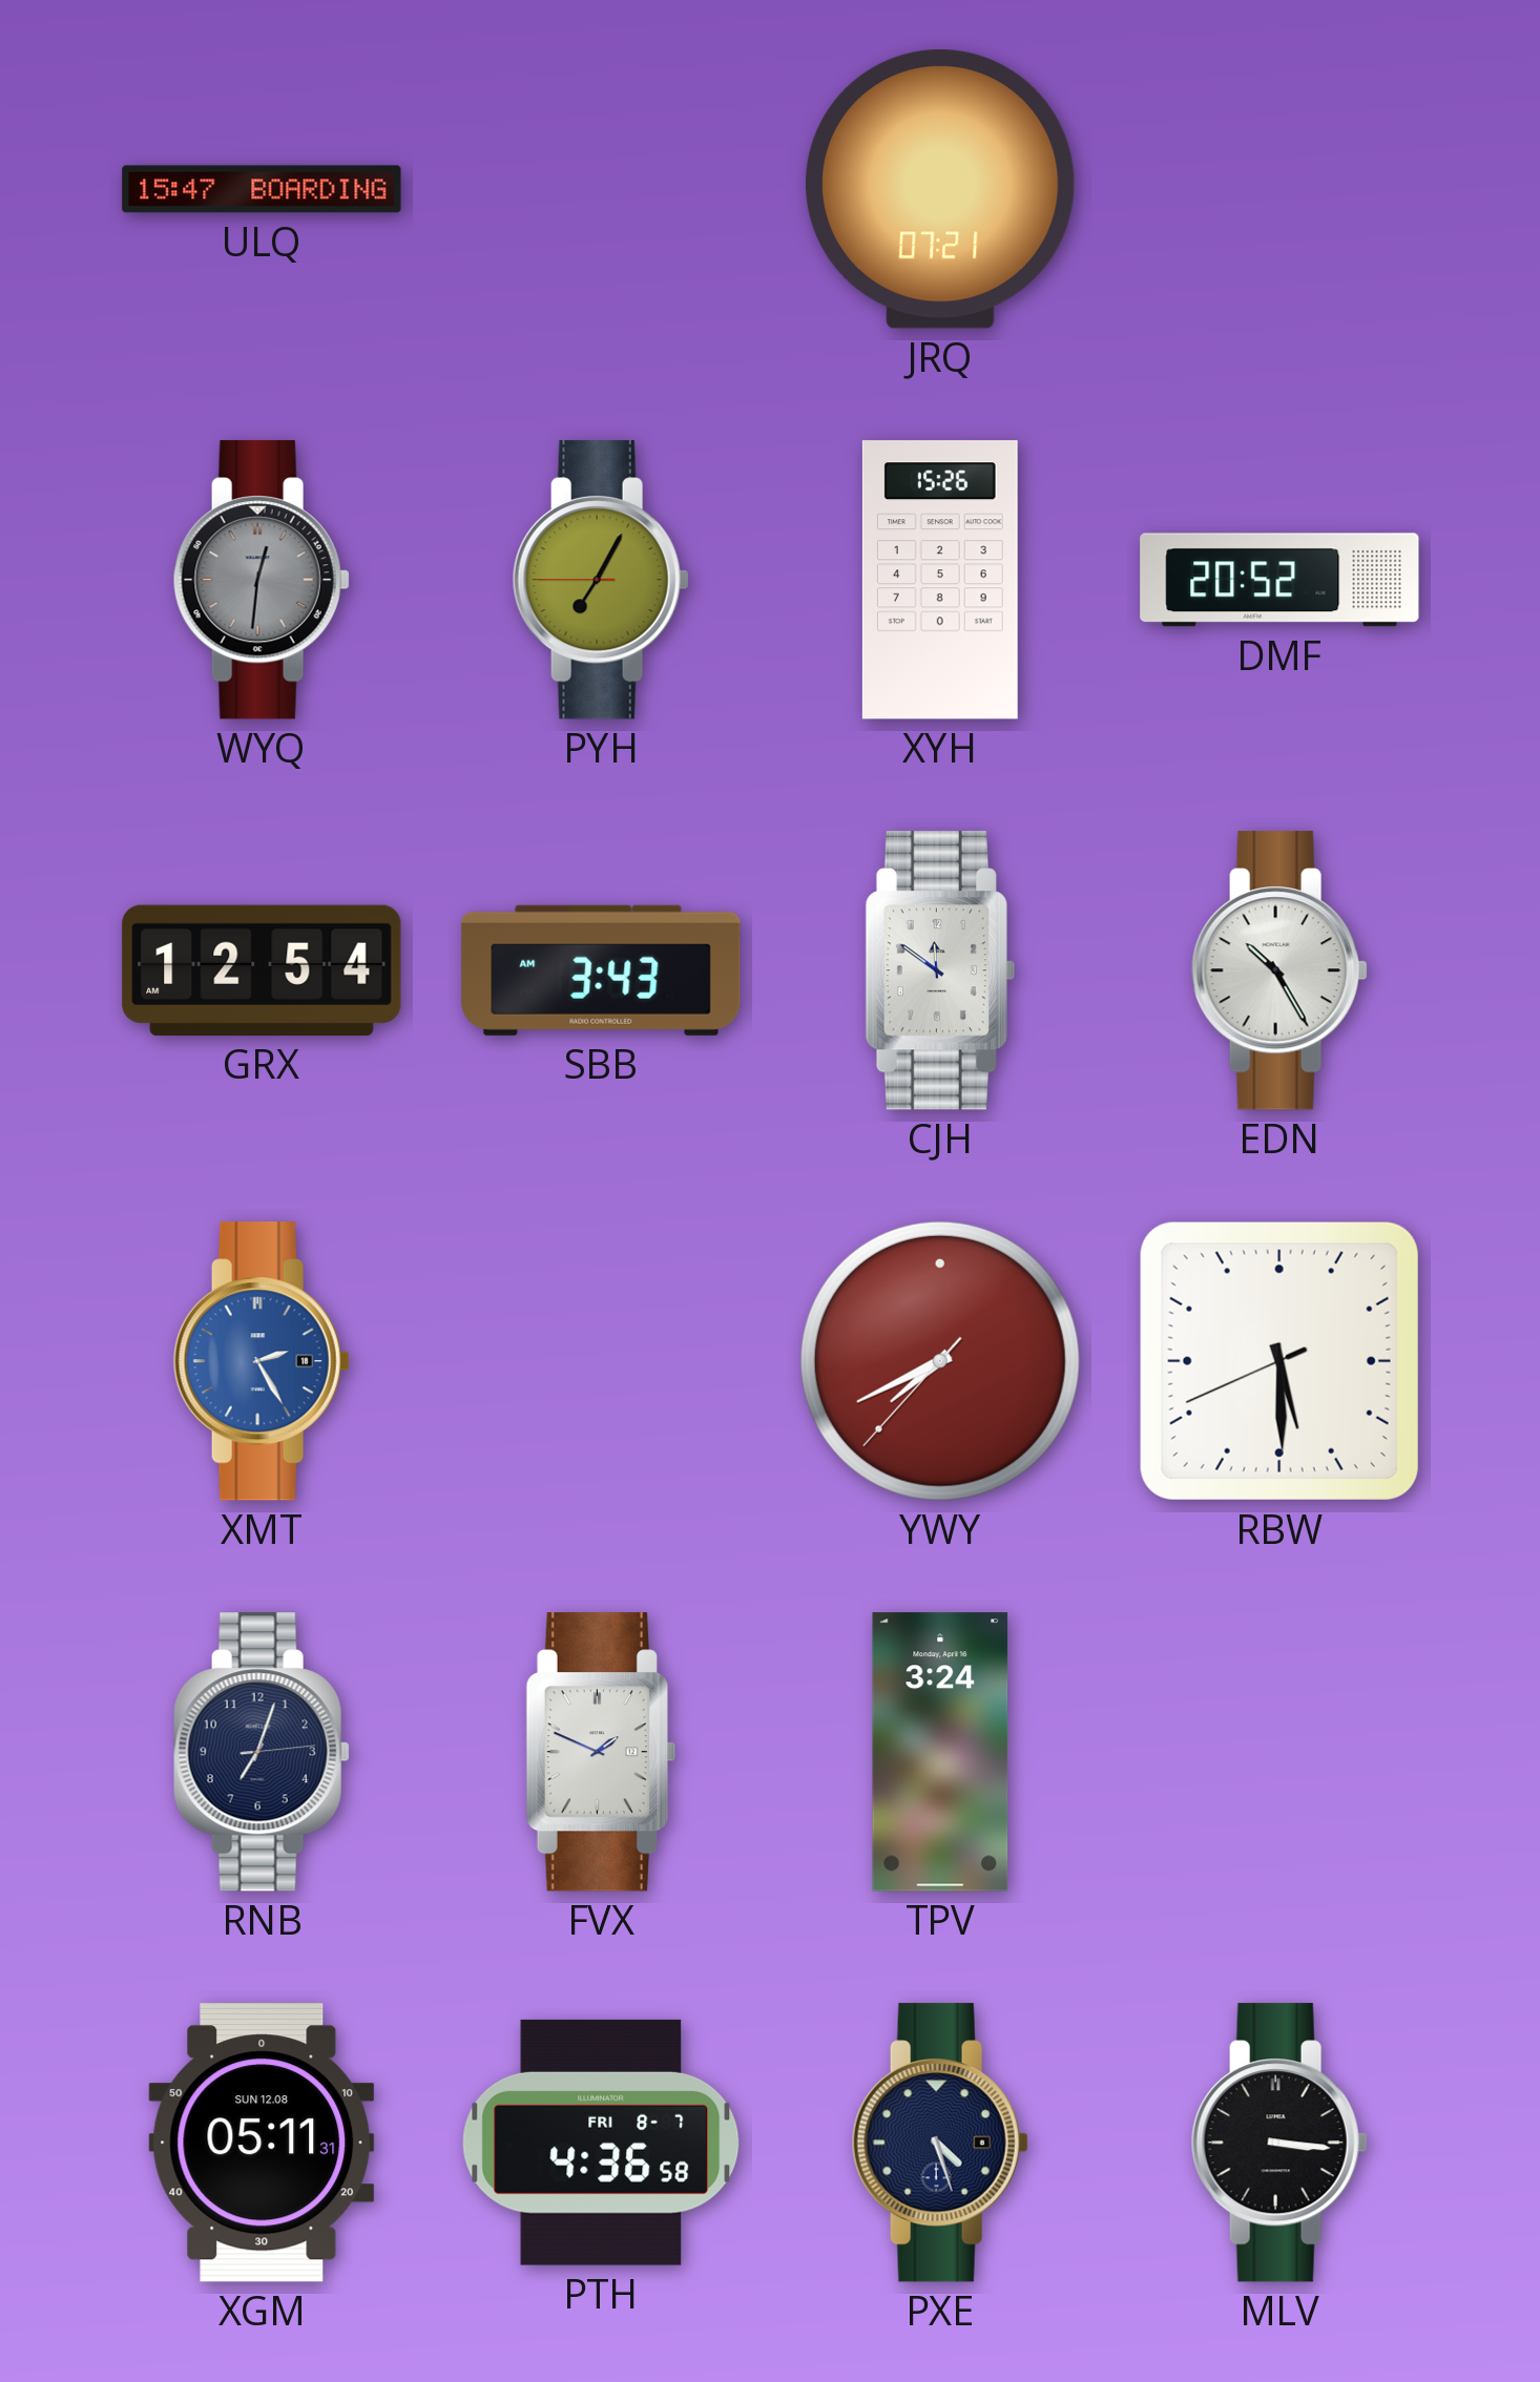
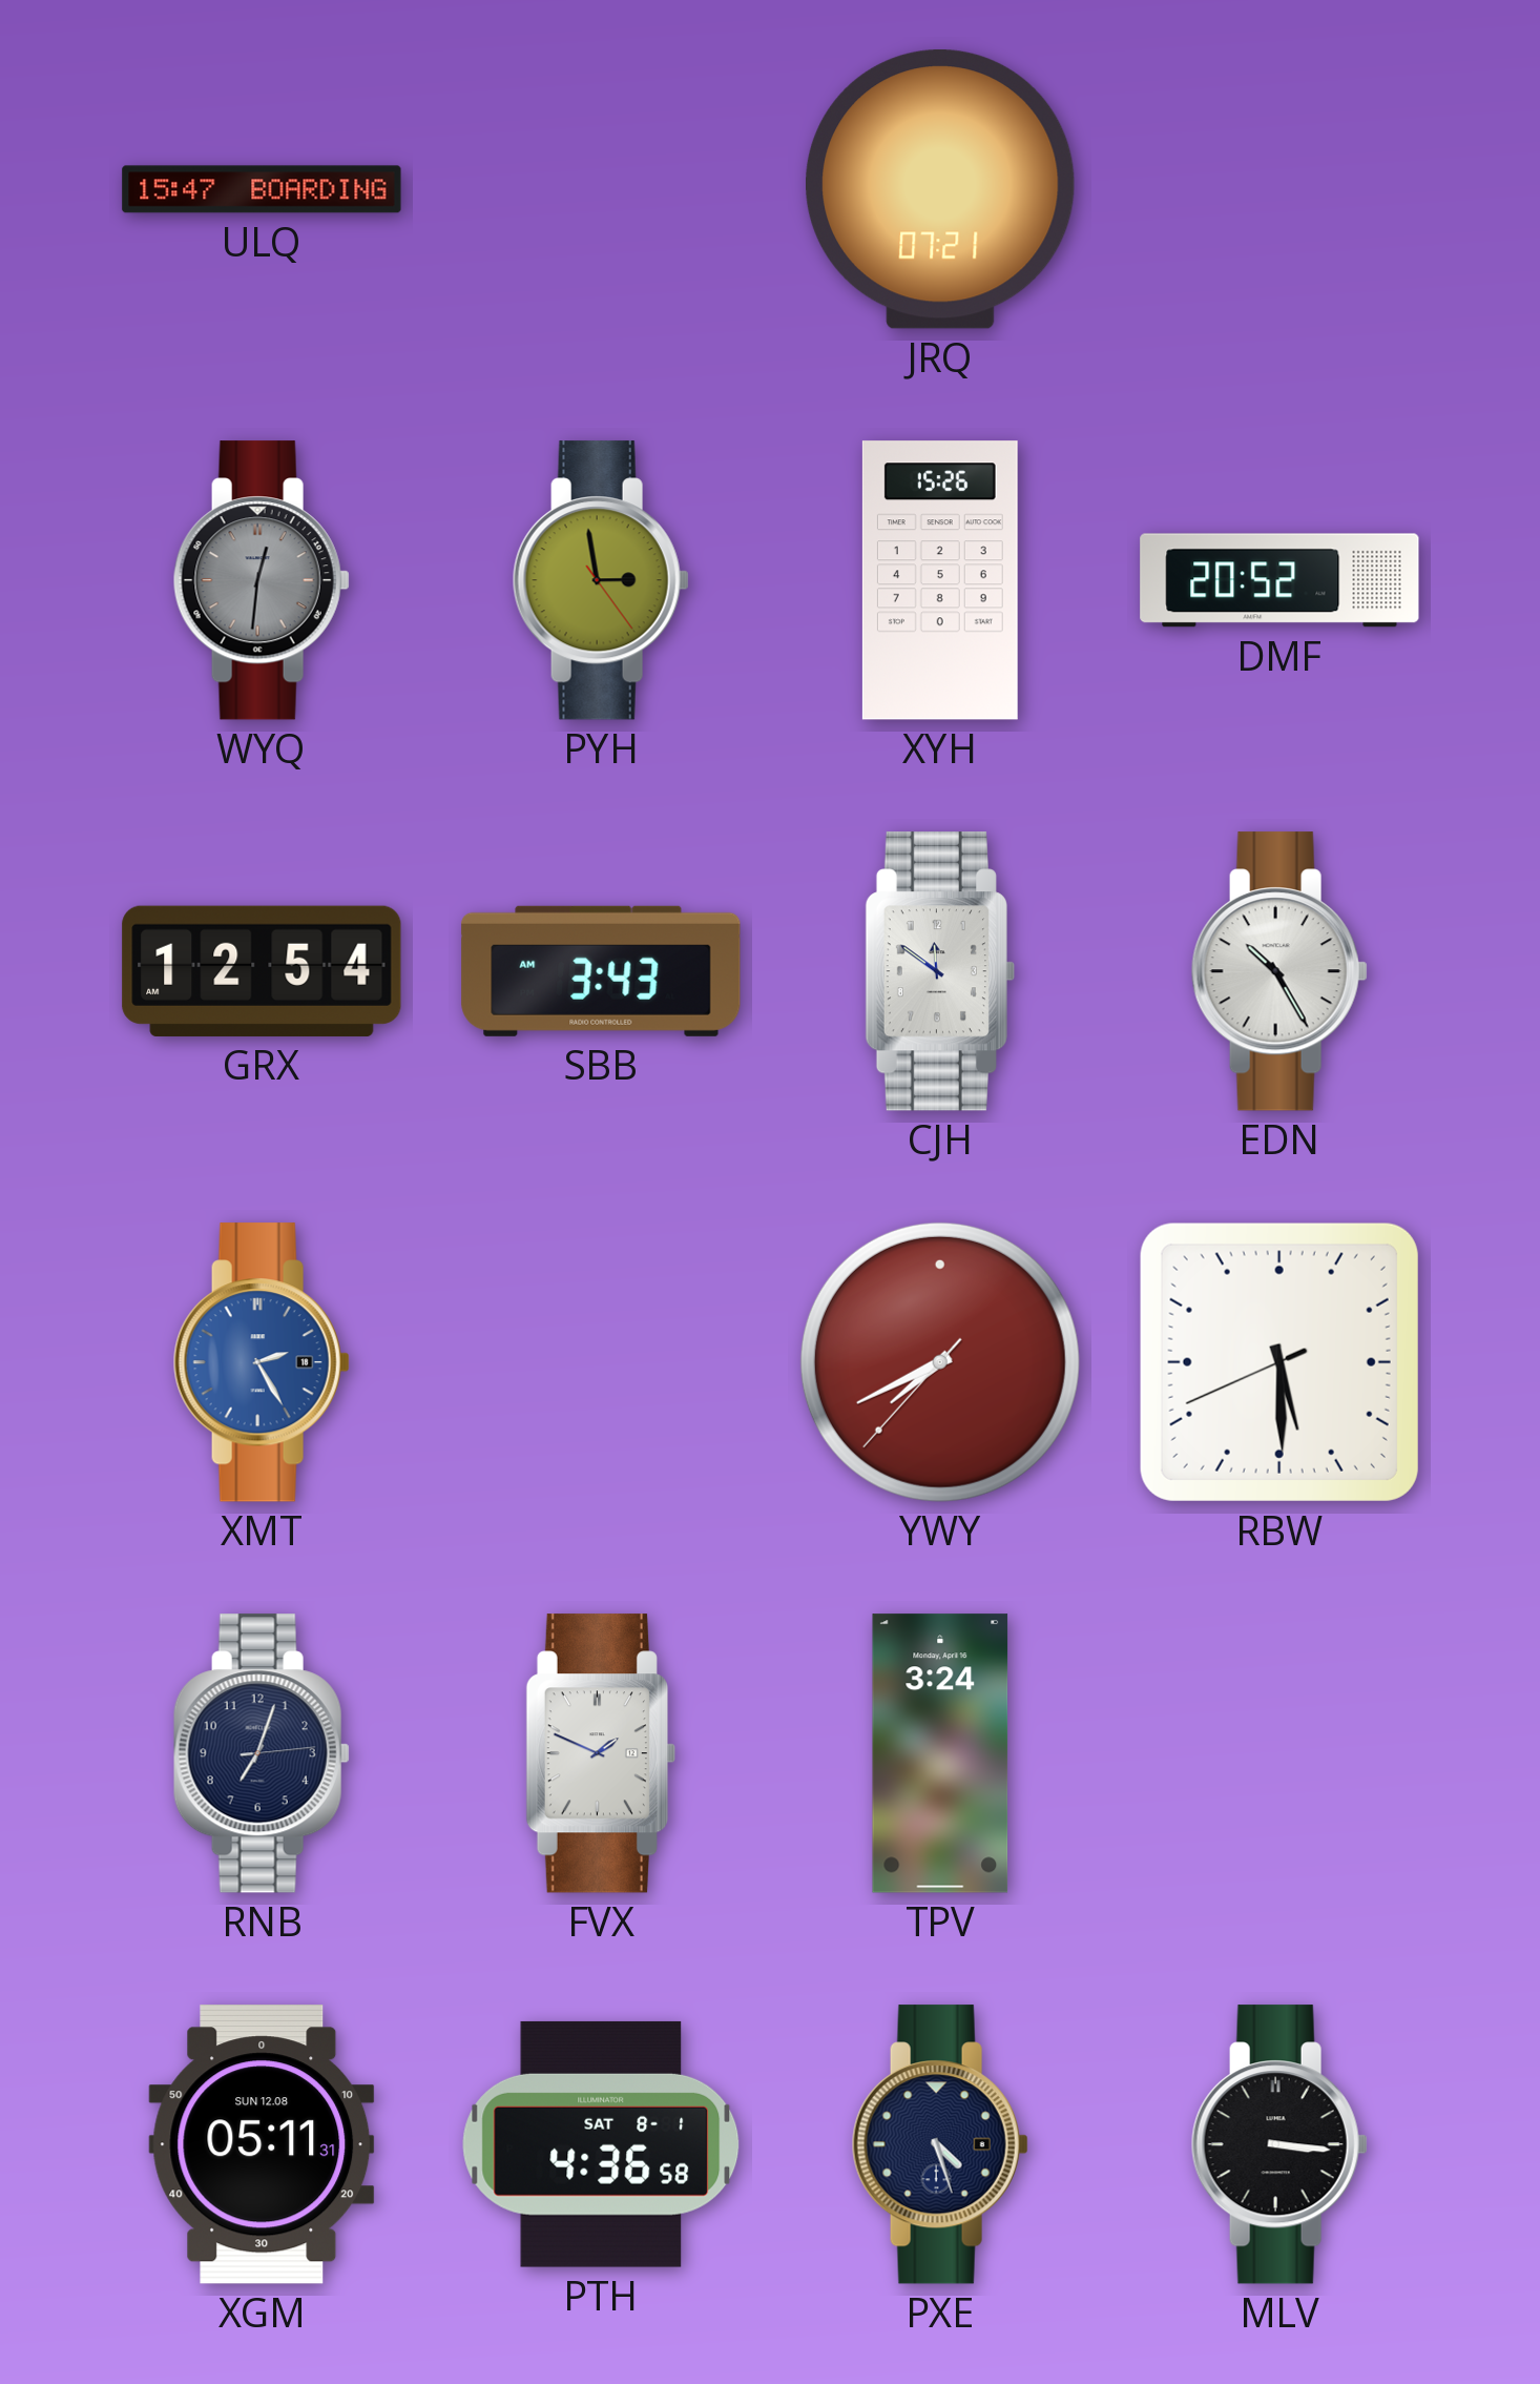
PYH: 7:04 -> 2:58 (601, 580)
PTH date: FRI 8-7 -> SAT 8-1 (601, 2144)
